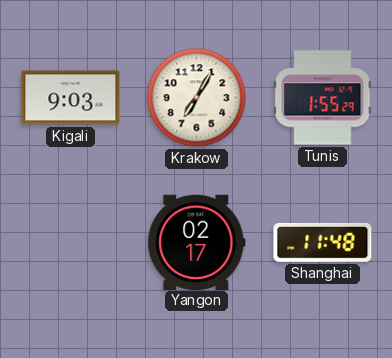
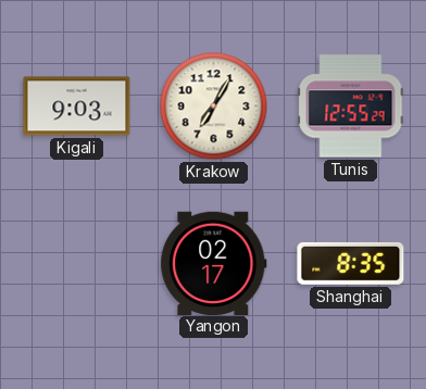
Tunis: 1:55 -> 12:55 (351, 106)
Shanghai: 11:48 -> 8:35 (351, 263)
